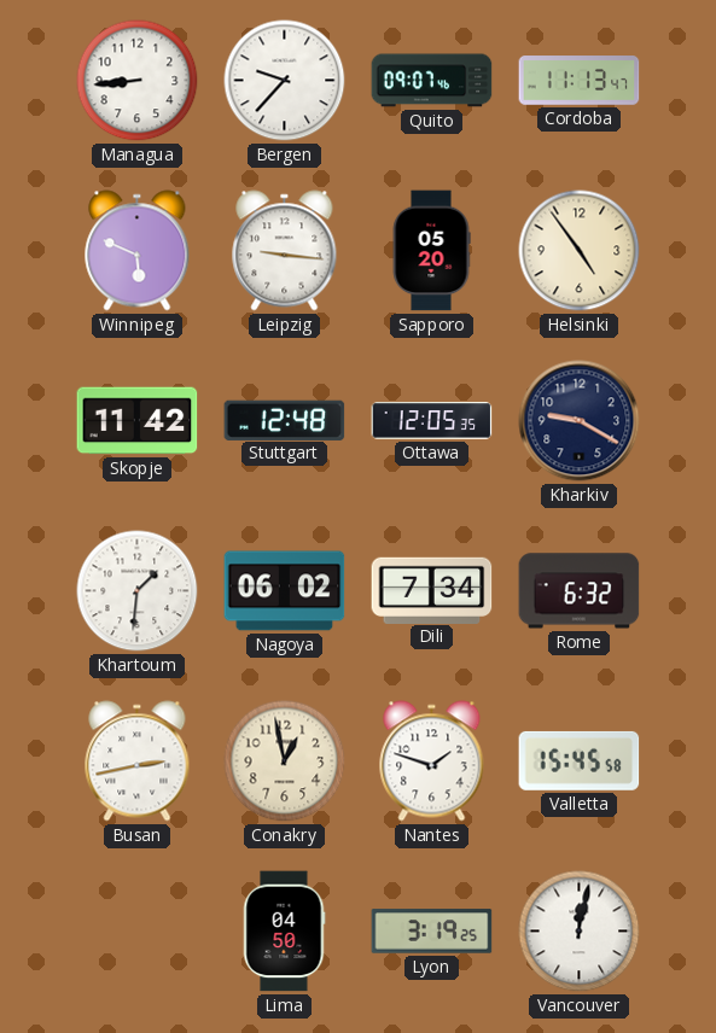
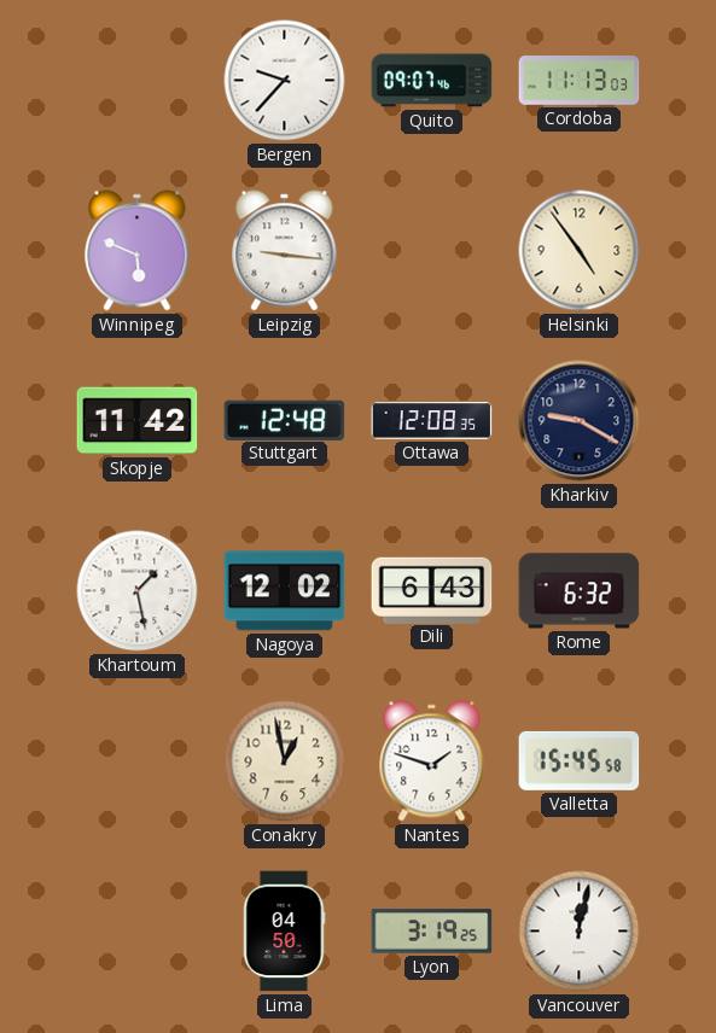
Managua: 8:44 -> none (138, 81)
Cordoba: 11:13:47 -> 11:13:03 (580, 81)
Sapporo: 05:20 -> none (431, 251)
Ottawa: 12:05 -> 12:08 (432, 421)
Khartoum: 1:31 -> 1:28 (138, 591)
Nagoya: 06:02 -> 12:02 (285, 591)
Dili: 7:34 -> 6:43 (432, 590)
Busan: 2:43 -> none (138, 761)
